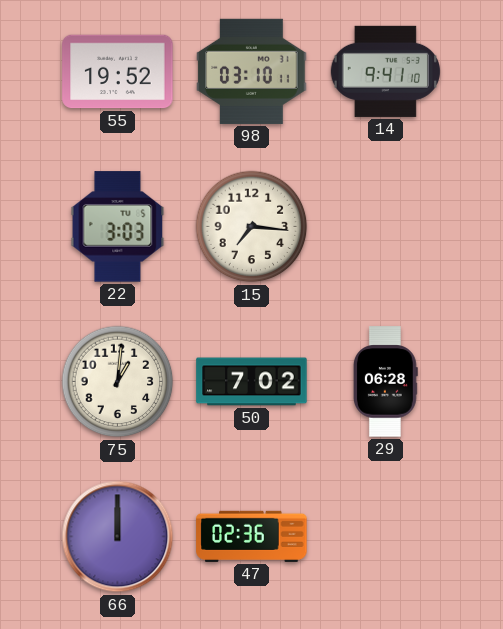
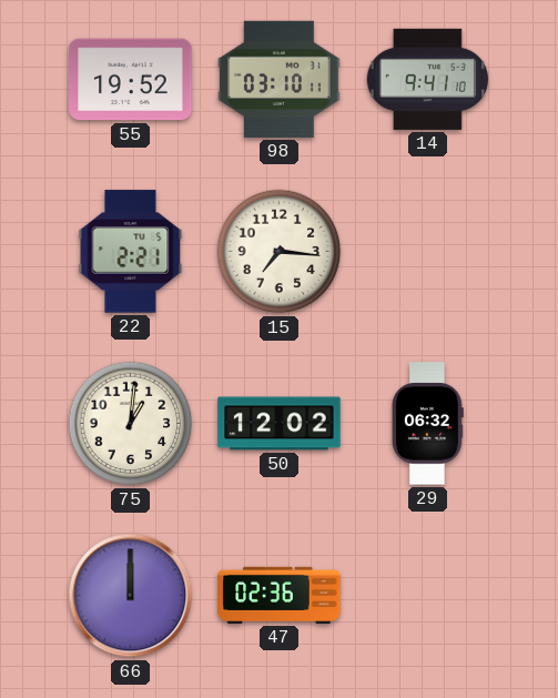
22: 3:03 -> 2:21 (131, 252)
50: 7:02 -> 12:02 (280, 424)
29: 06:28 -> 06:32 (427, 424)
